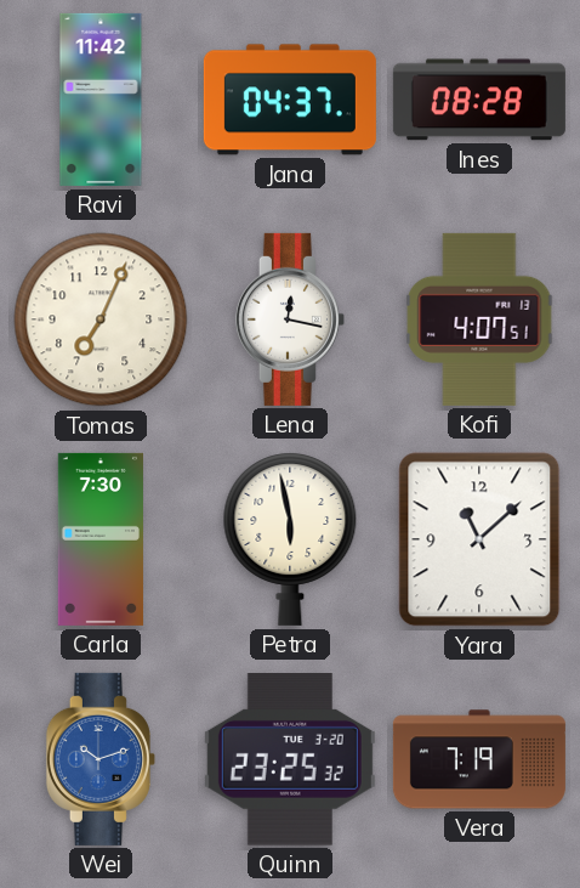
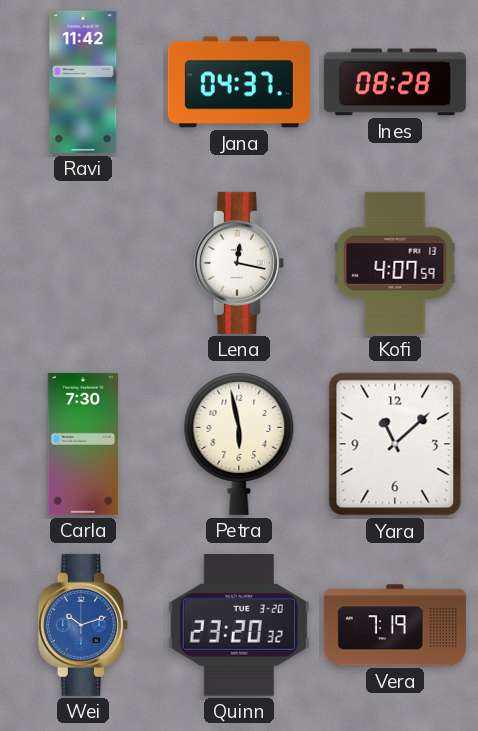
Tomas: 7:04 -> none (101, 319)
Kofi: 4:07:51 -> 4:07:59 (395, 263)
Quinn: 23:25 -> 23:20 (239, 626)
